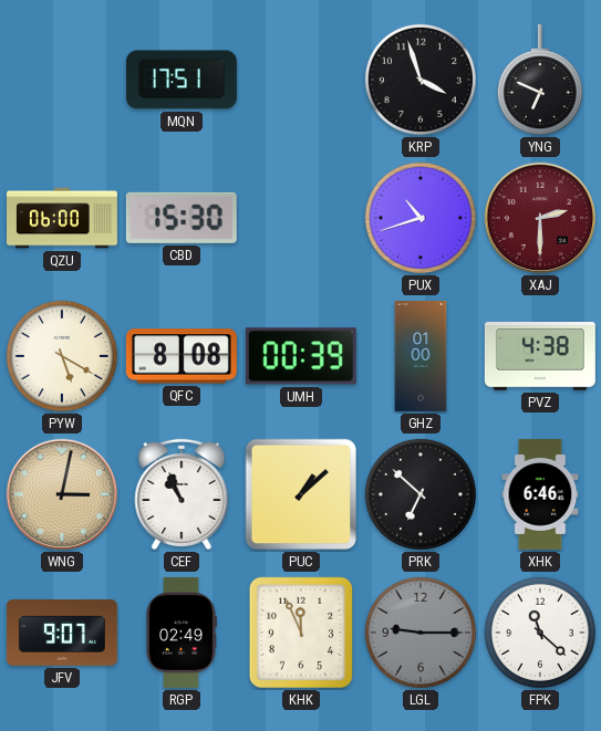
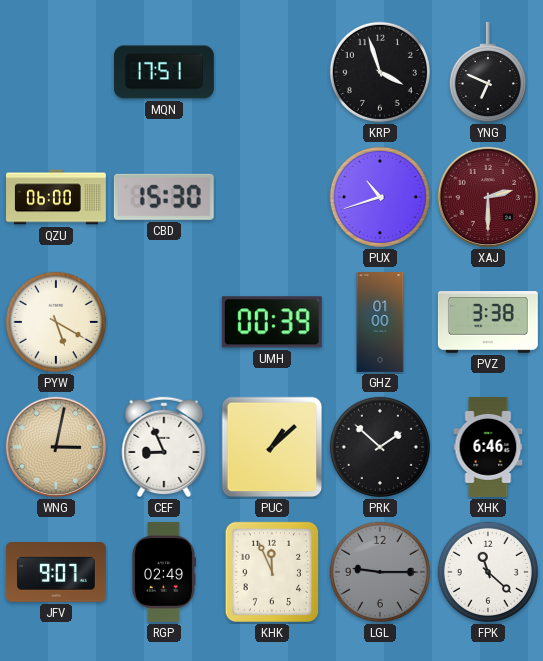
QFC: 8:08 -> none (182, 356)
PVZ: 4:38 -> 3:38 (488, 323)
CEF: 10:56 -> 8:56 (164, 447)
PRK: 6:52 -> 1:52 (380, 447)
